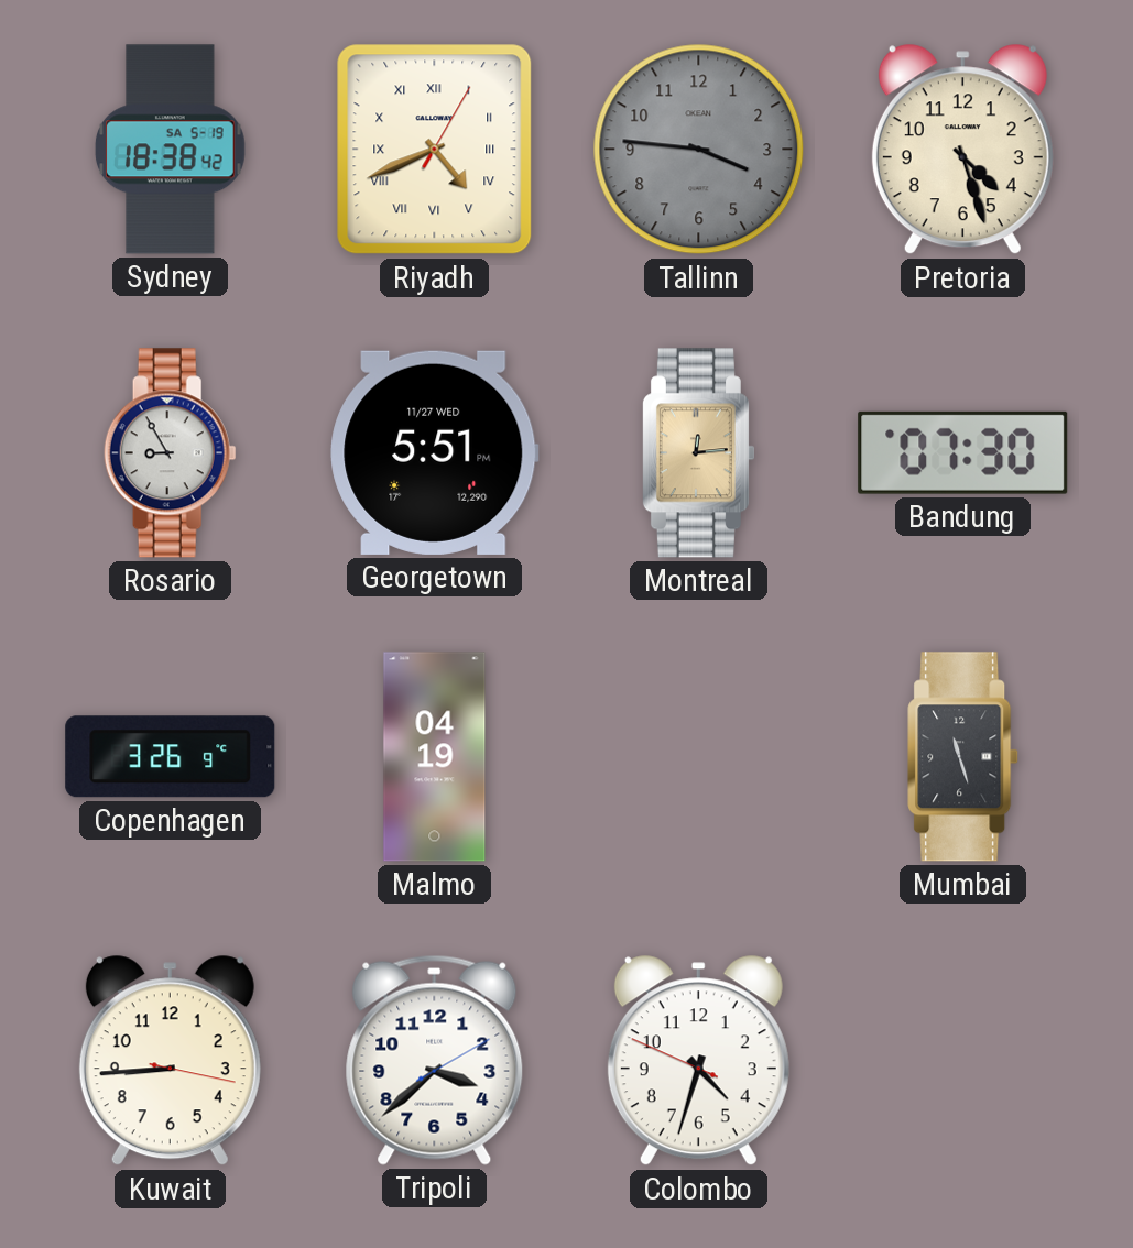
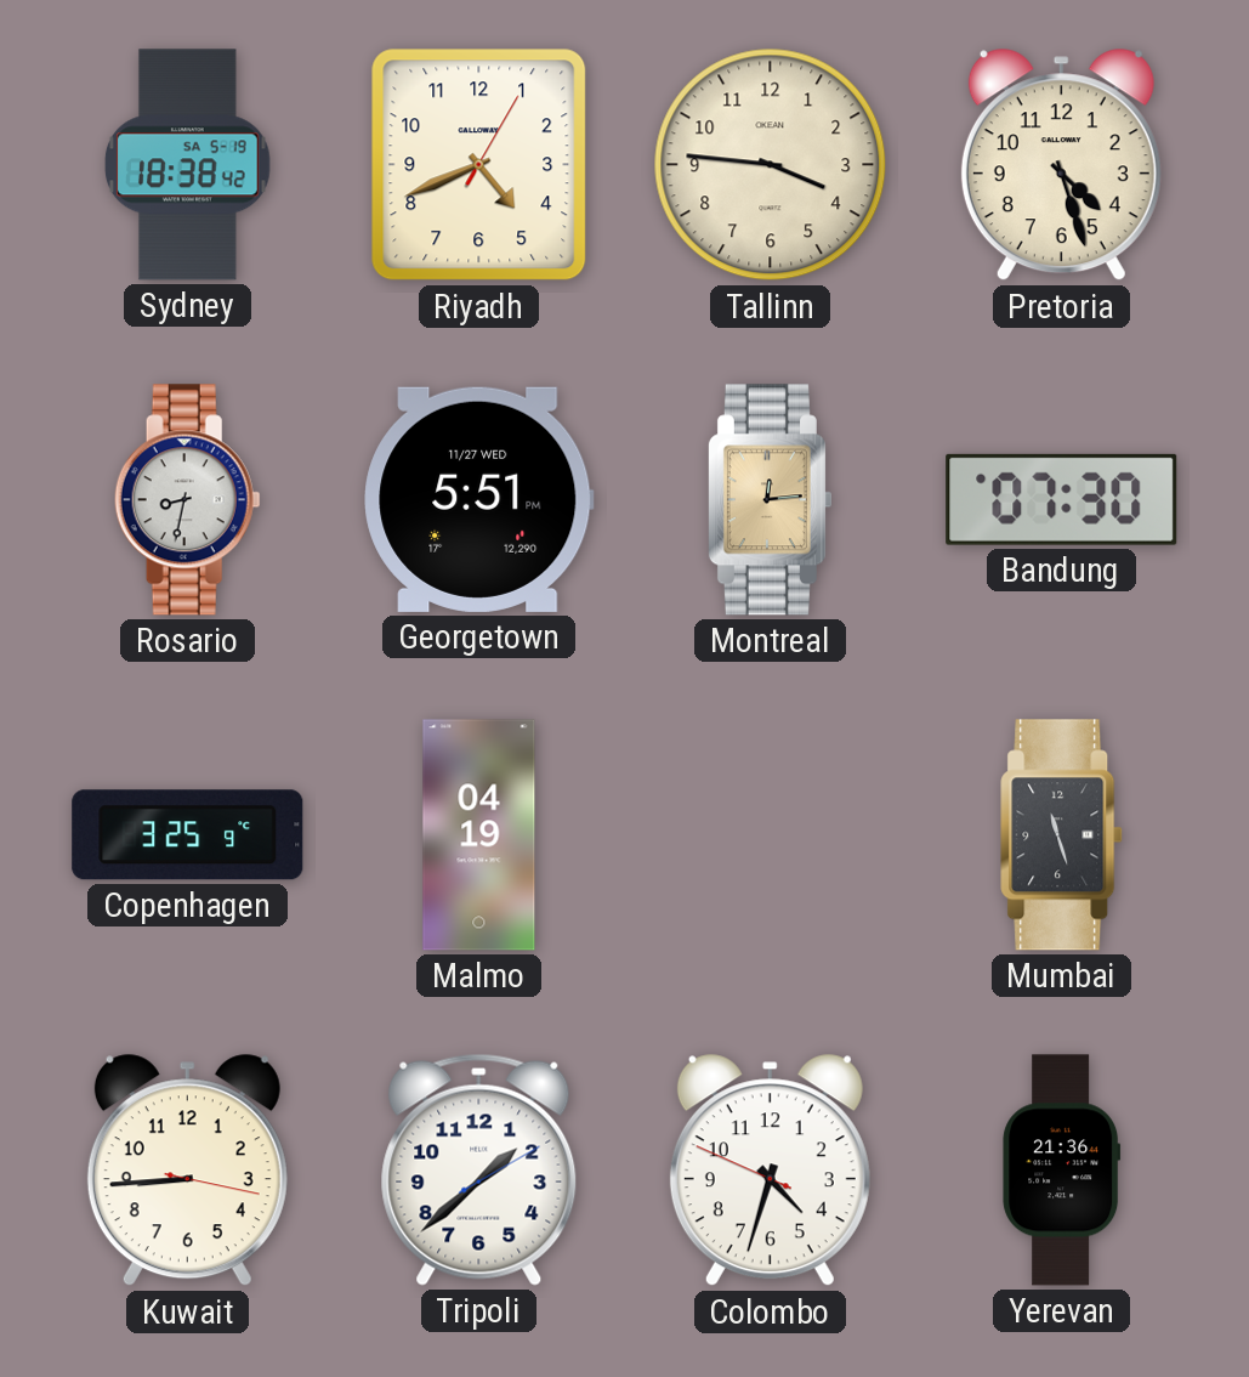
Riyadh numerals: Roman -> Arabic (479, 165)
Tallinn dial: grey -> cream (771, 165)
Rosario: 8:55 -> 8:32 (187, 500)
Copenhagen: 3:26 -> 3:25 (188, 835)
Tripoli: 3:38 -> 1:38 (479, 1169)
Yerevan: none -> 21:36 (1062, 1171)
